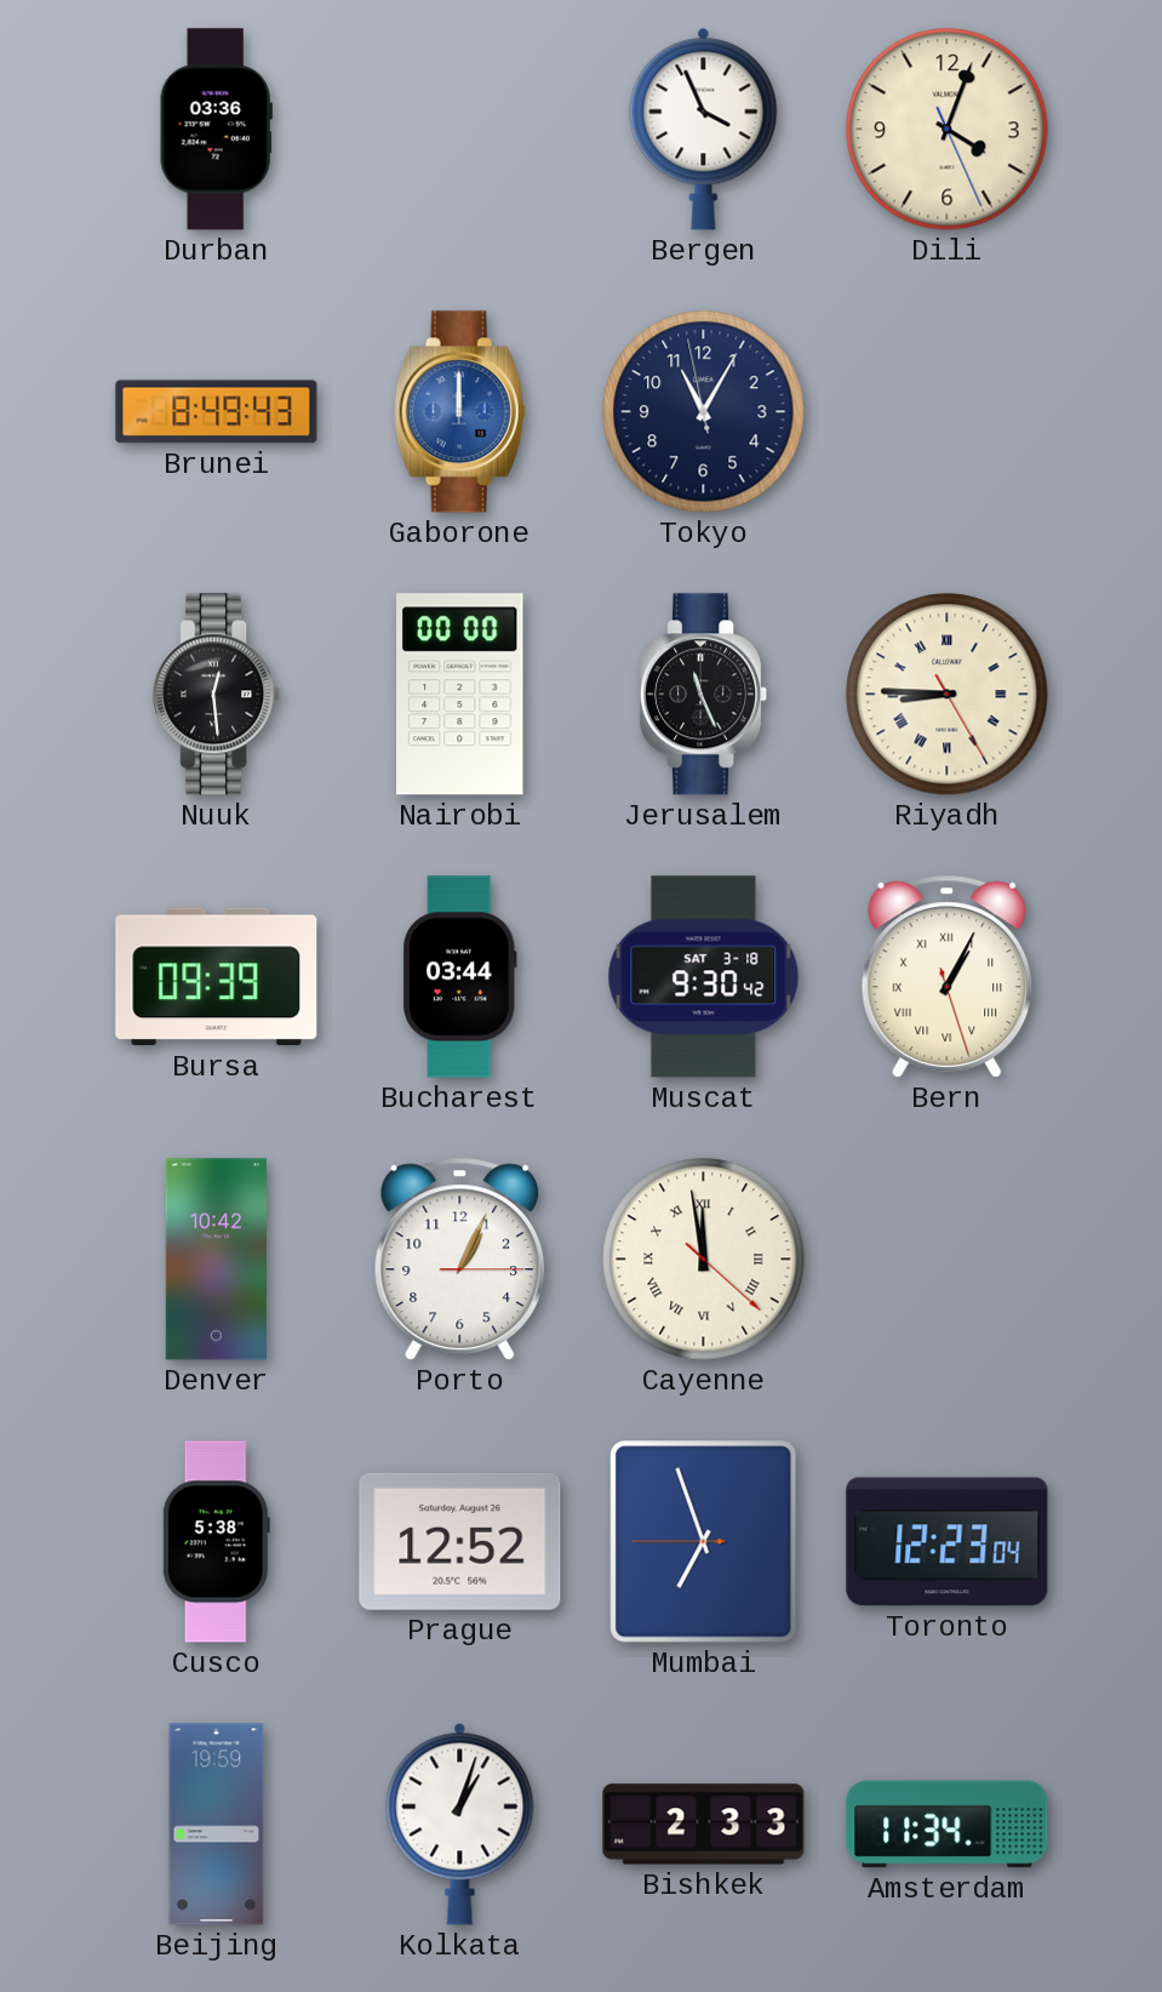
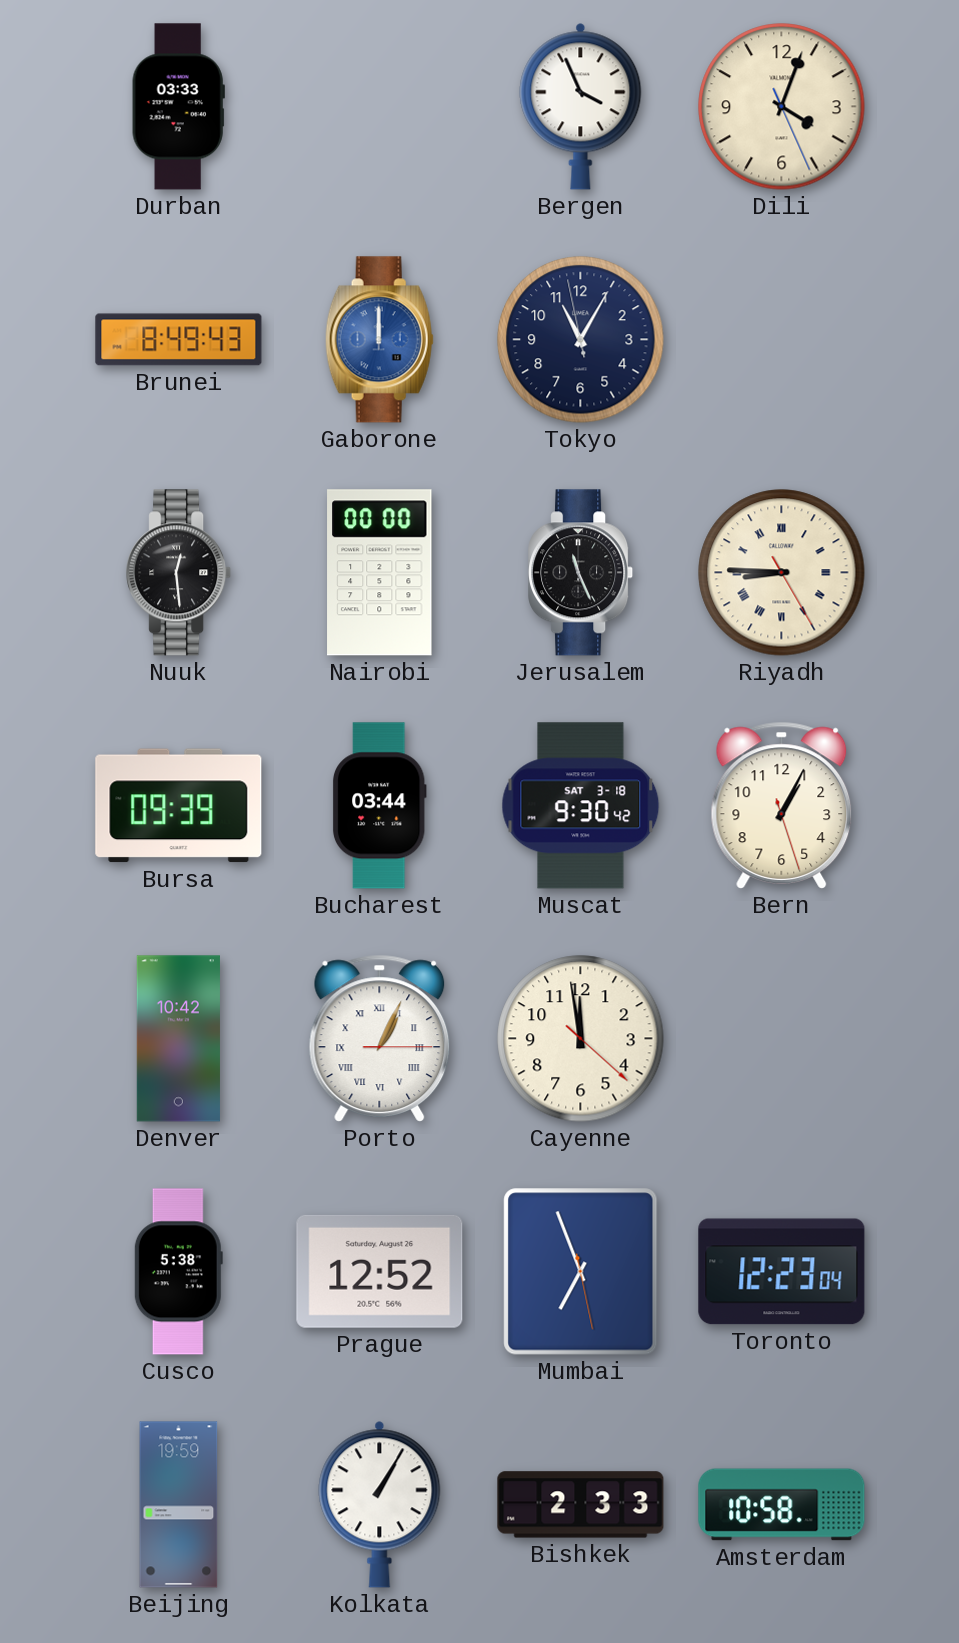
Durban: 03:36 -> 03:33 (178, 107)
Bern numerals: Roman -> Arabic (782, 805)
Porto numerals: Arabic -> Roman (380, 1038)
Cayenne numerals: Roman -> Arabic (581, 1039)
Mumbai: 6:56:45 -> 6:56:28 (581, 1272)
Kolkata: 1:03 -> 1:05 (380, 1504)
Amsterdam: 11:34 -> 10:58 (782, 1505)
